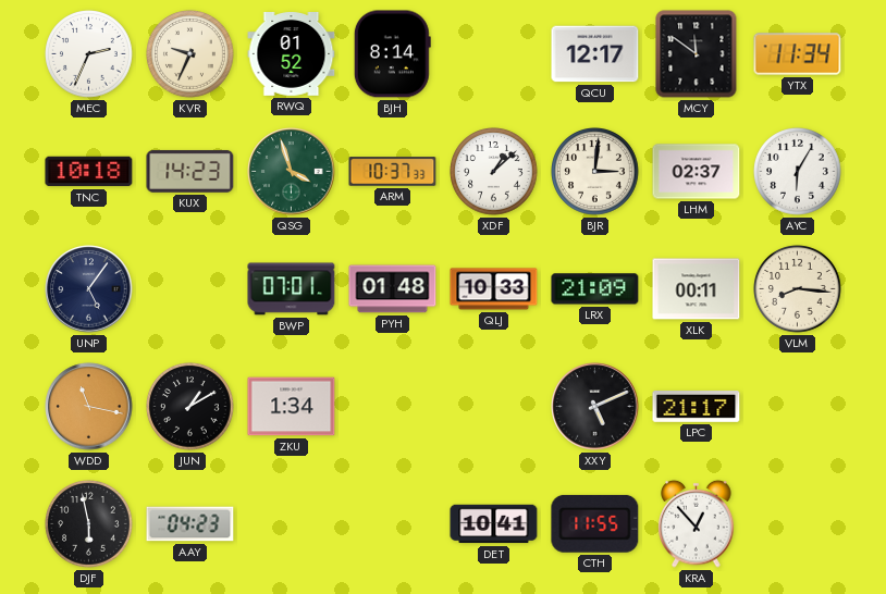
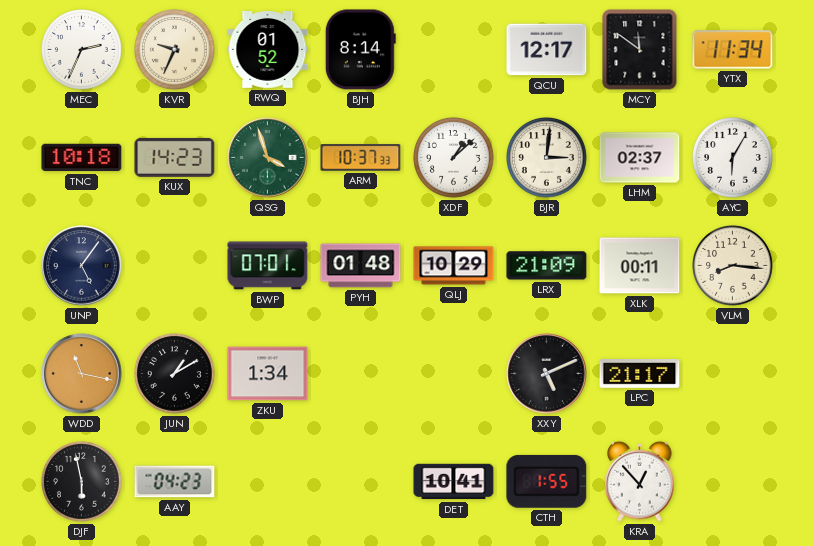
QLJ: 10:33 -> 10:29 (454, 266)
CTH: 11:55 -> 1:55 (547, 481)
